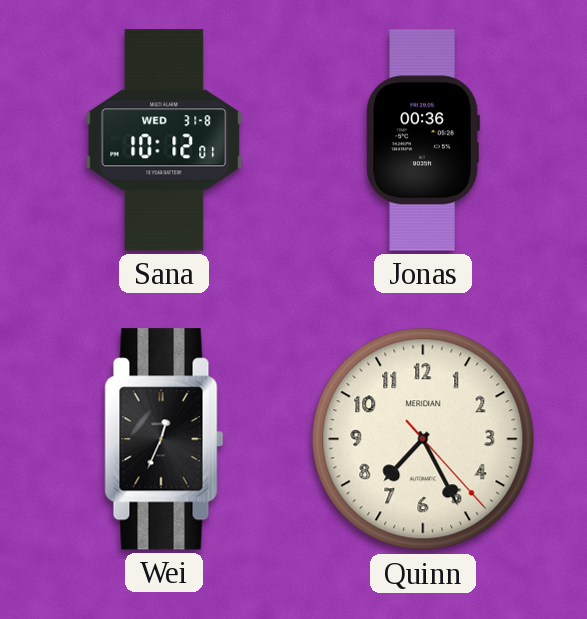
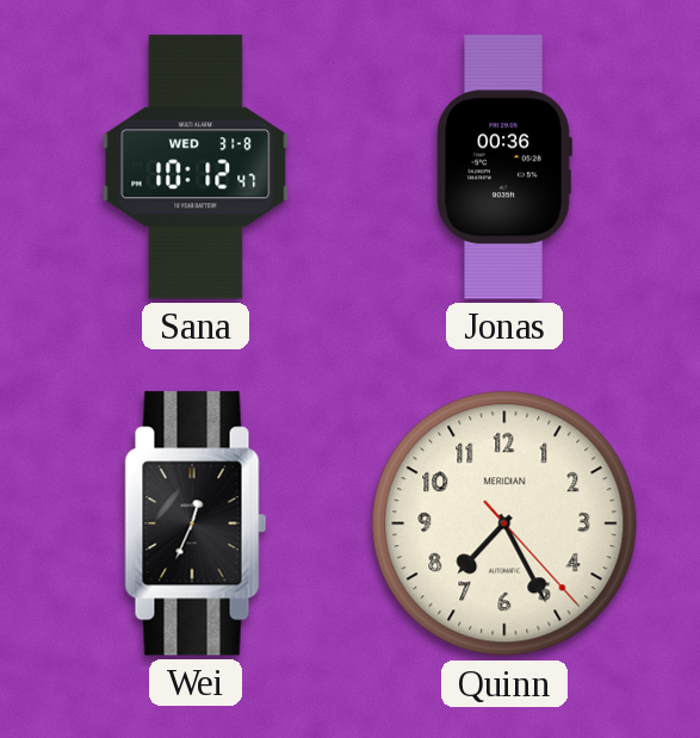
Sana: 10:12:01 -> 10:12:47 (196, 167)
